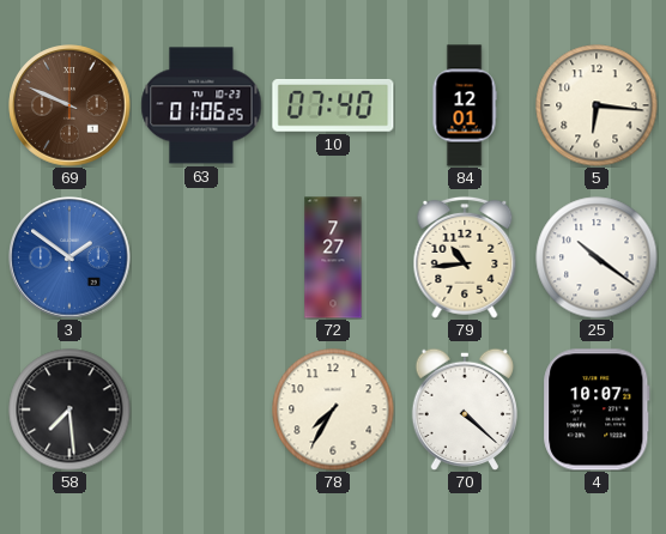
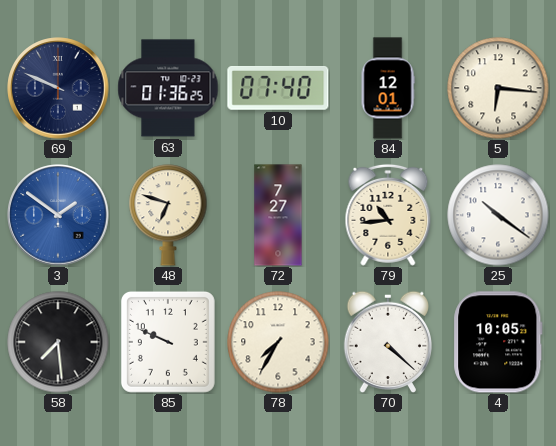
69 dial: brown -> navy (58, 88)
63: 01:06 -> 01:36 (168, 88)
48: none -> 6:48 (168, 215)
85: none -> 9:49 (168, 342)
4: 10:07 -> 10:05 (498, 342)
